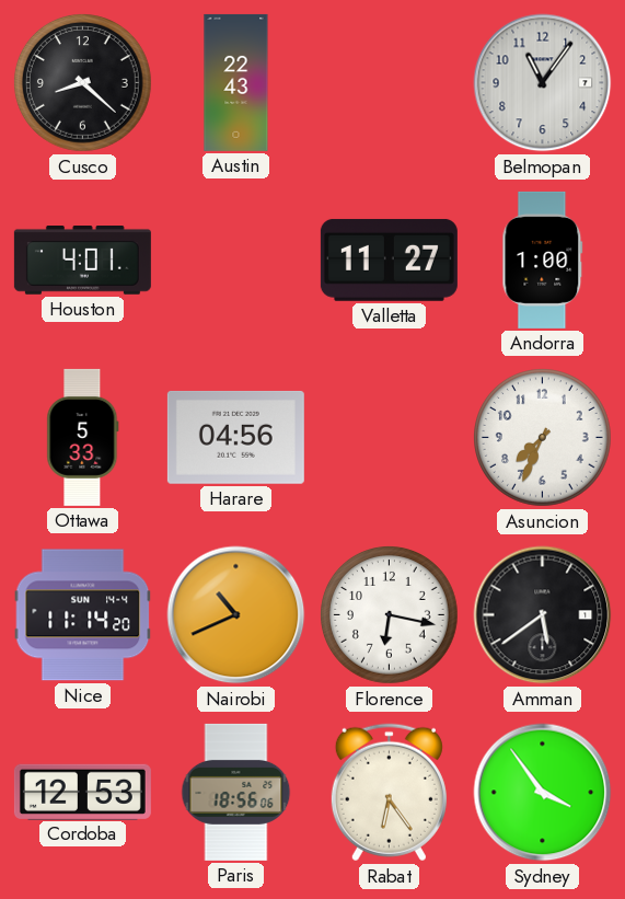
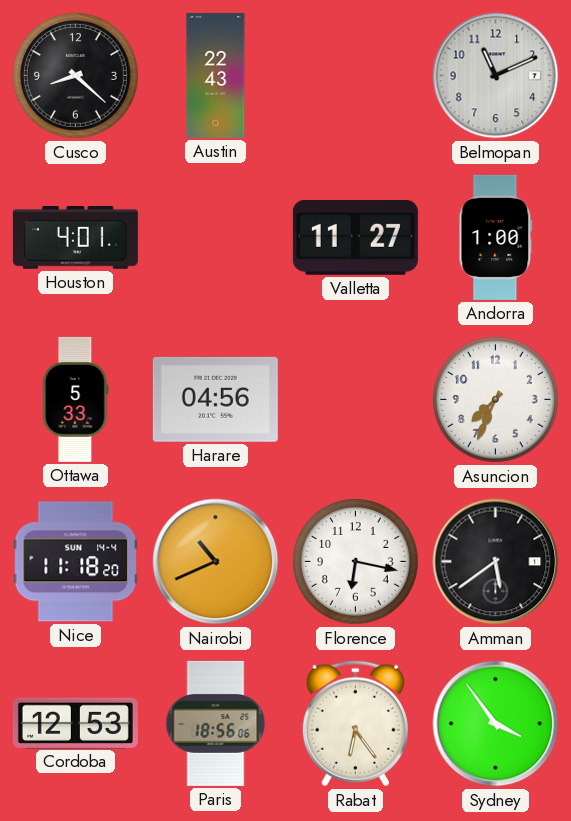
Belmopan: 11:06 -> 11:11 (496, 76)
Nice: 11:14 -> 11:18 (76, 562)
